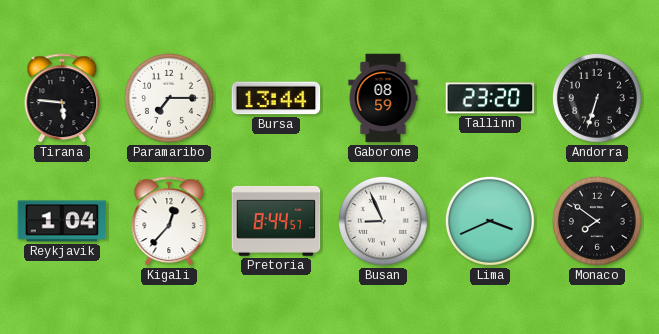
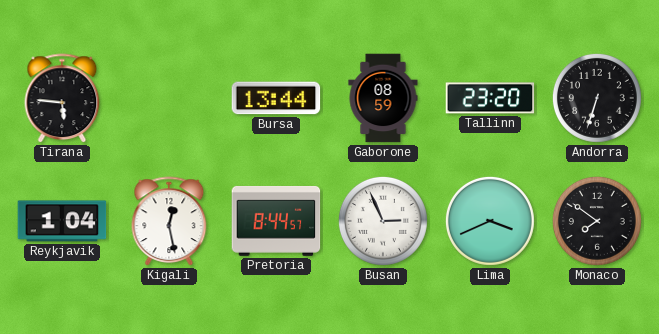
Paramaribo: 7:15 -> none (169, 98)
Kigali: 12:37 -> 12:28 (169, 221)
Busan: 8:56 -> 2:56 (383, 221)
